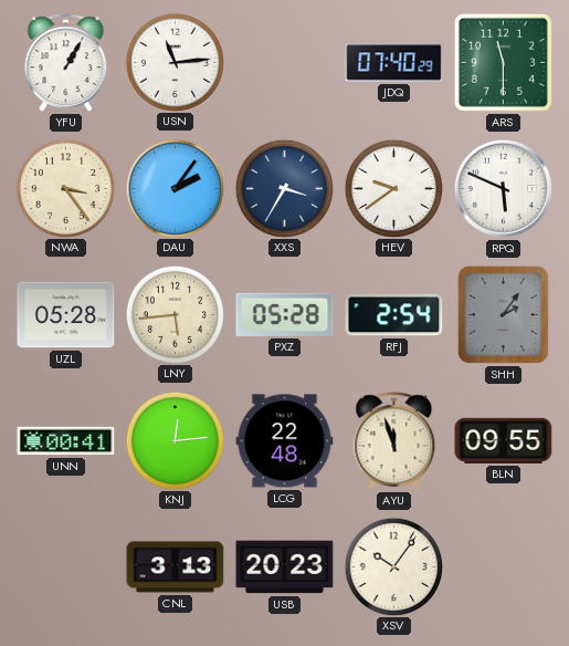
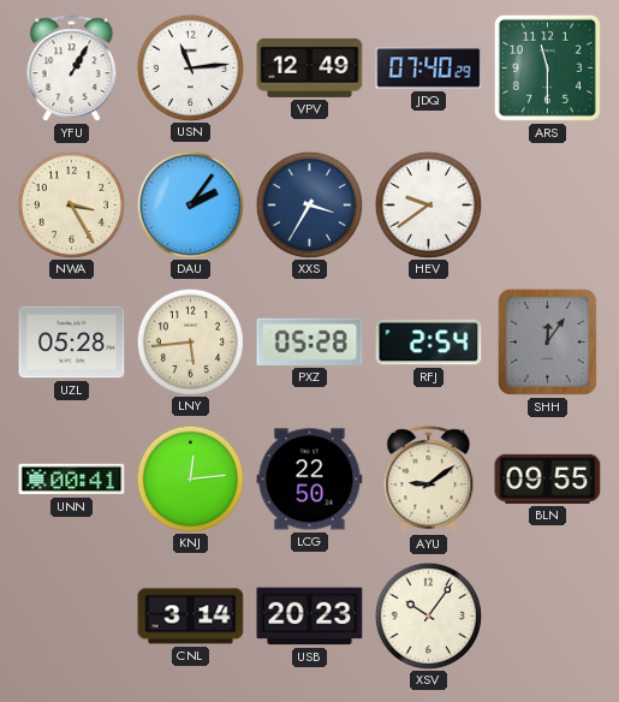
VPV: none -> 12:49 (310, 67)
NWA: 3:24 -> 3:25 (71, 204)
RPQ: 5:49 -> none (503, 188)
SHH: 2:06 -> 12:06 (547, 341)
LCG: 22:48 -> 22:50 (310, 480)
AYU: 11:57 -> 9:09 (429, 480)
CNL: 3:13 -> 3:14 (191, 617)
